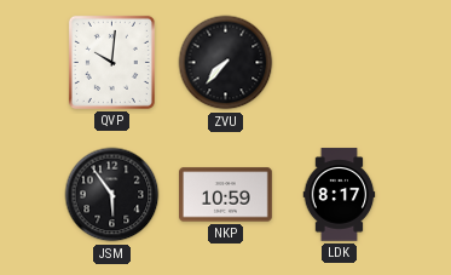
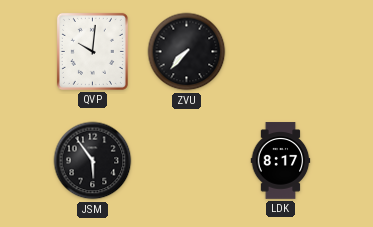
NKP: 10:59 -> none (226, 195)
